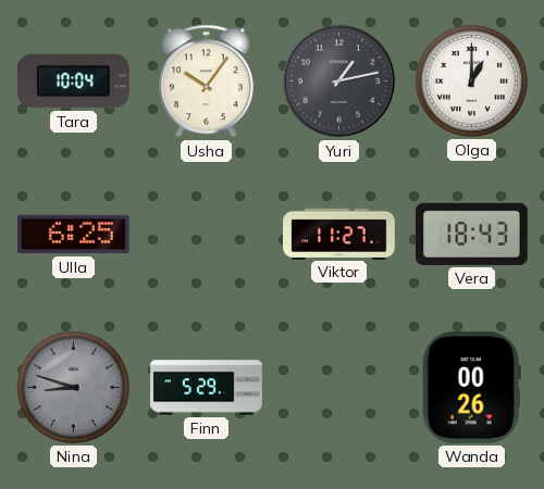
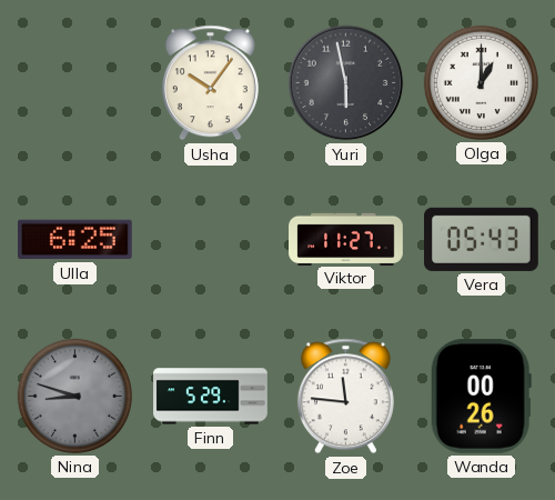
Tara: 10:04 -> none (73, 81)
Yuri: 1:13 -> 5:58 (346, 83)
Vera: 18:43 -> 05:43 (482, 239)
Zoe: none -> 11:46 (345, 397)
